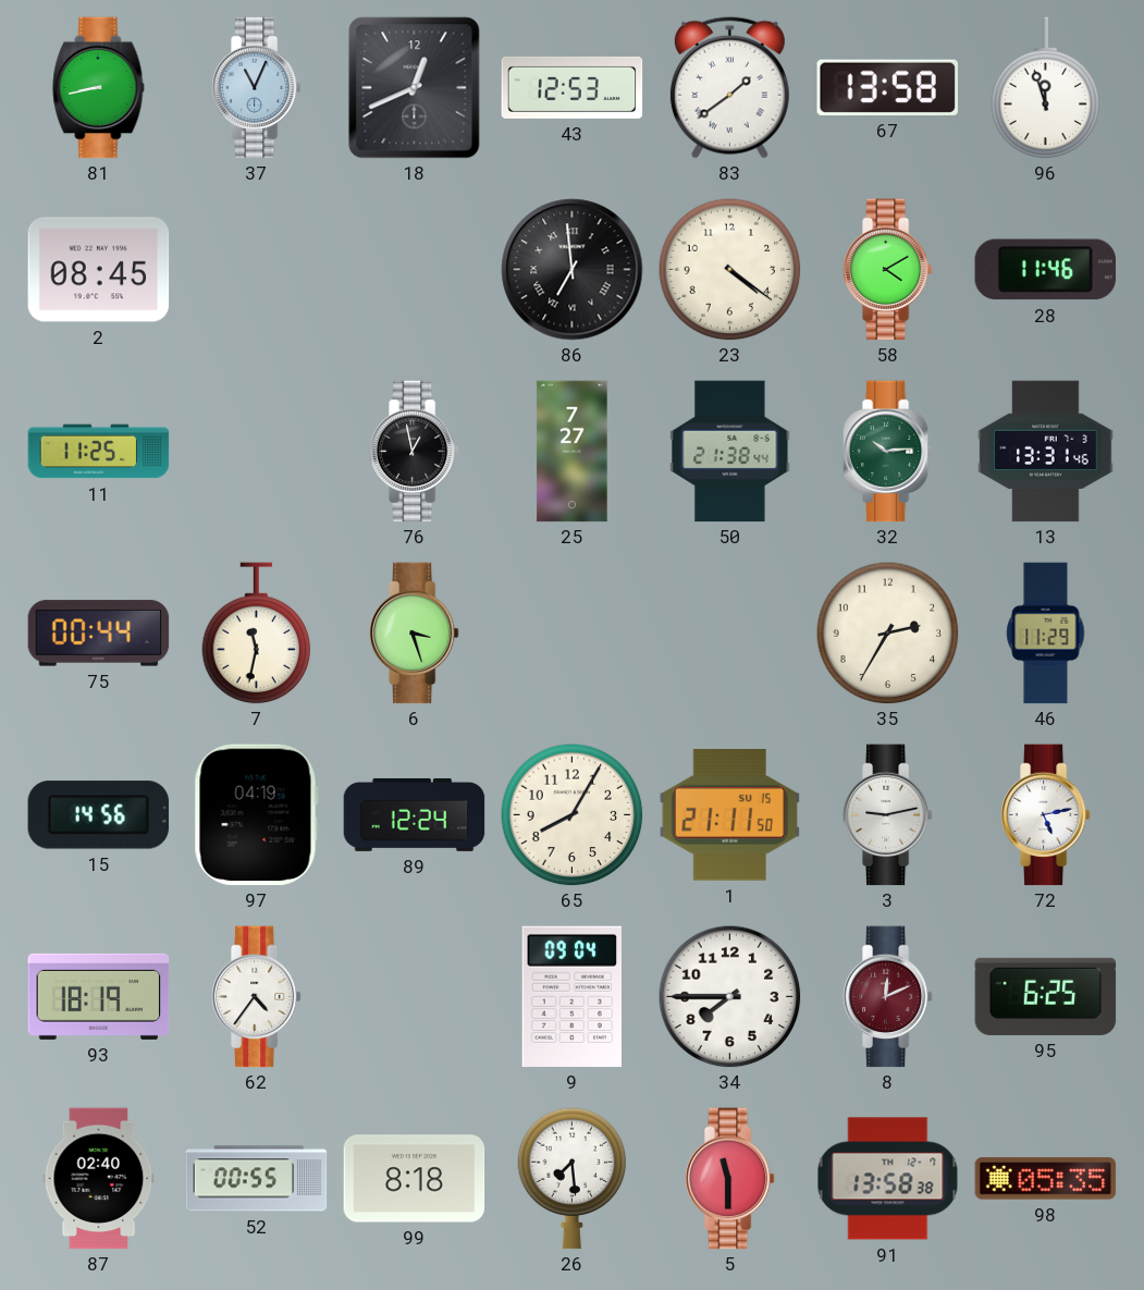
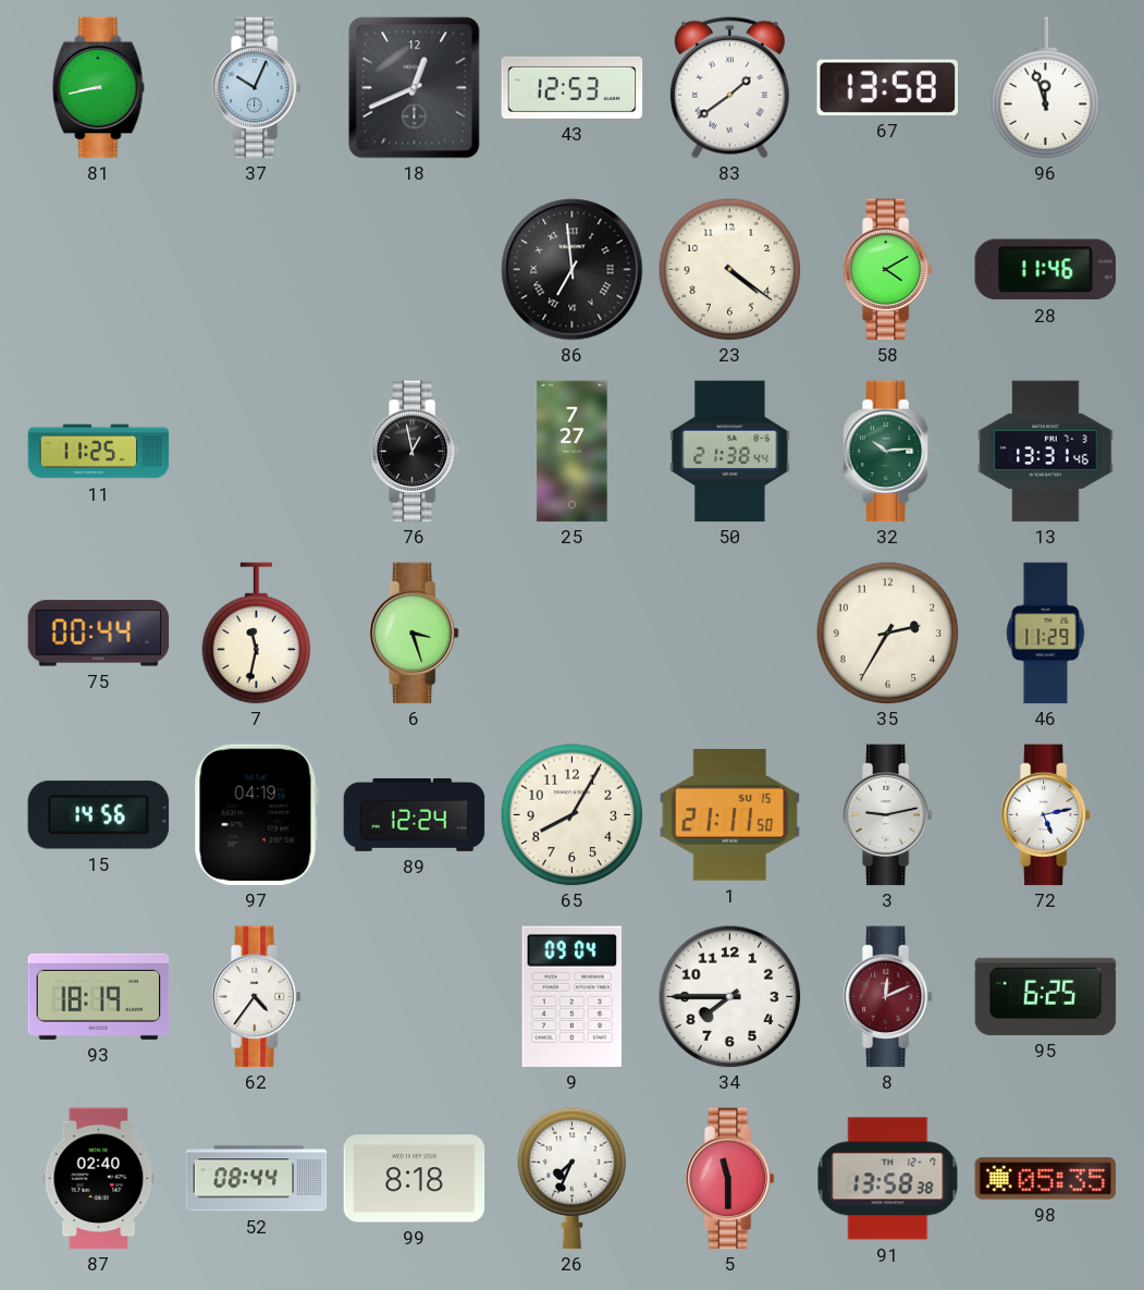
37: 11:04 -> 10:04 (256, 88)
2: 08:45 -> none (99, 270)
52: 00:55 -> 08:44 (257, 1179)
26: 7:29 -> 7:34 (573, 1179)
